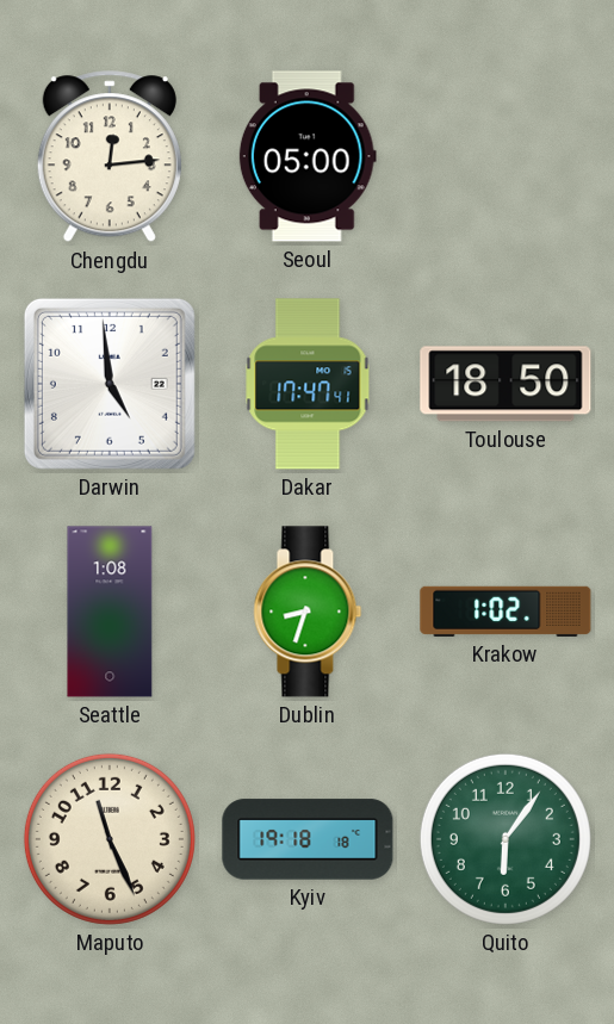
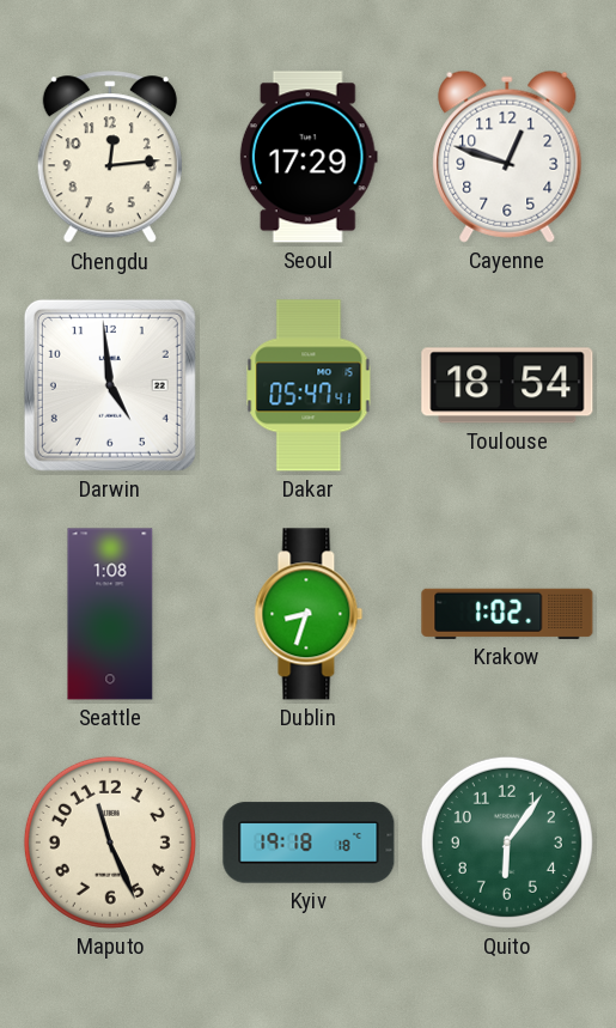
Seoul: 05:00 -> 17:29 (309, 157)
Cayenne: none -> 12:48 (507, 157)
Dakar: 17:47 -> 05:47 (309, 385)
Toulouse: 18:50 -> 18:54 (507, 385)
